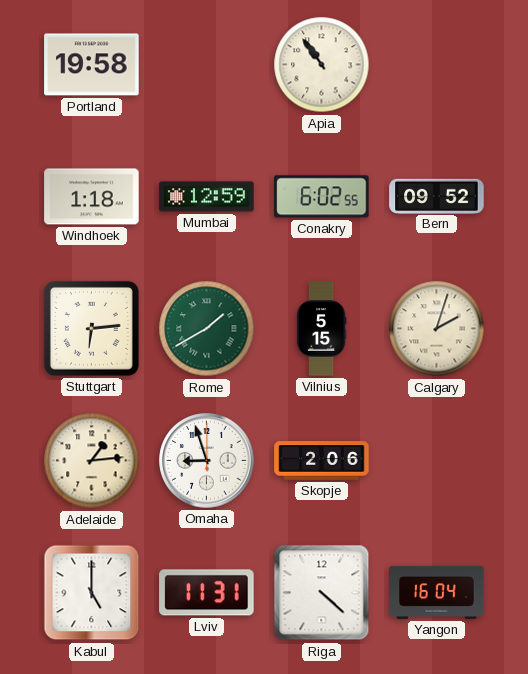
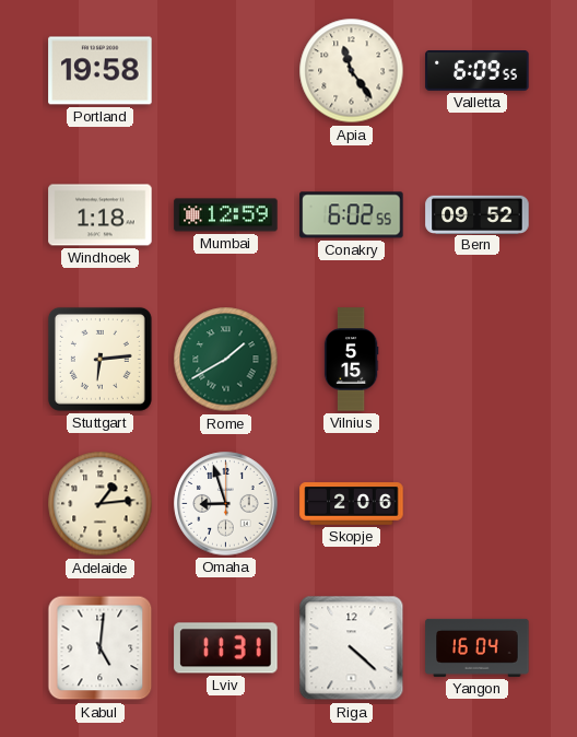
Apia: 10:54 -> 11:24 (352, 71)
Valletta: none -> 6:09 (478, 71)
Calgary: 2:03 -> none (437, 329)
Kabul: 5:00 -> 5:01 (101, 648)
